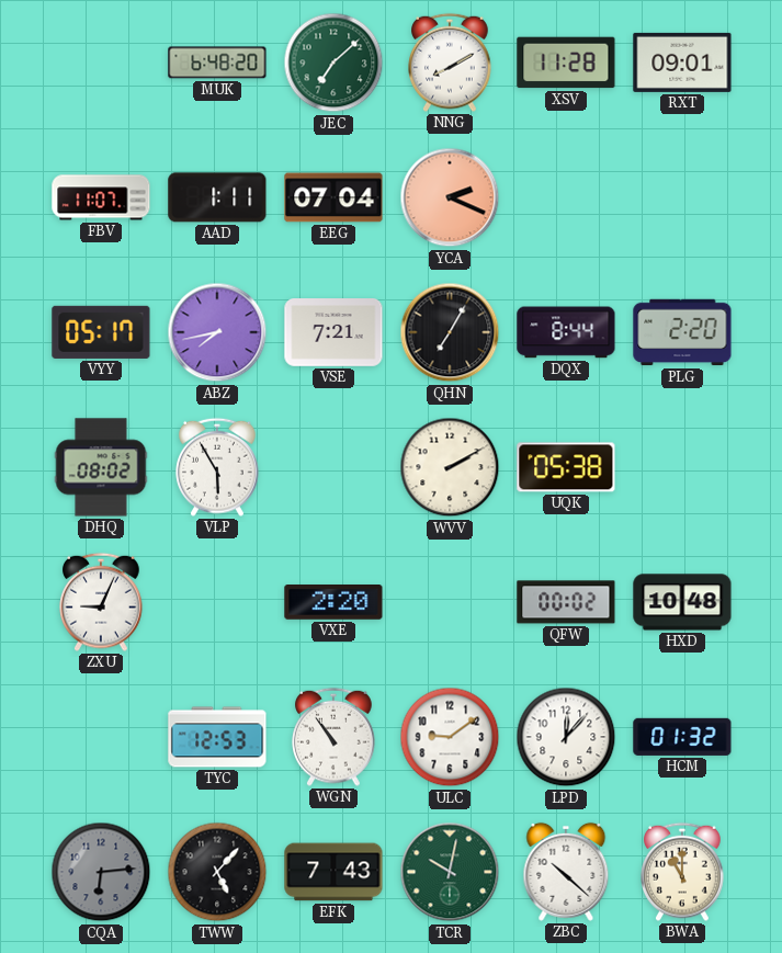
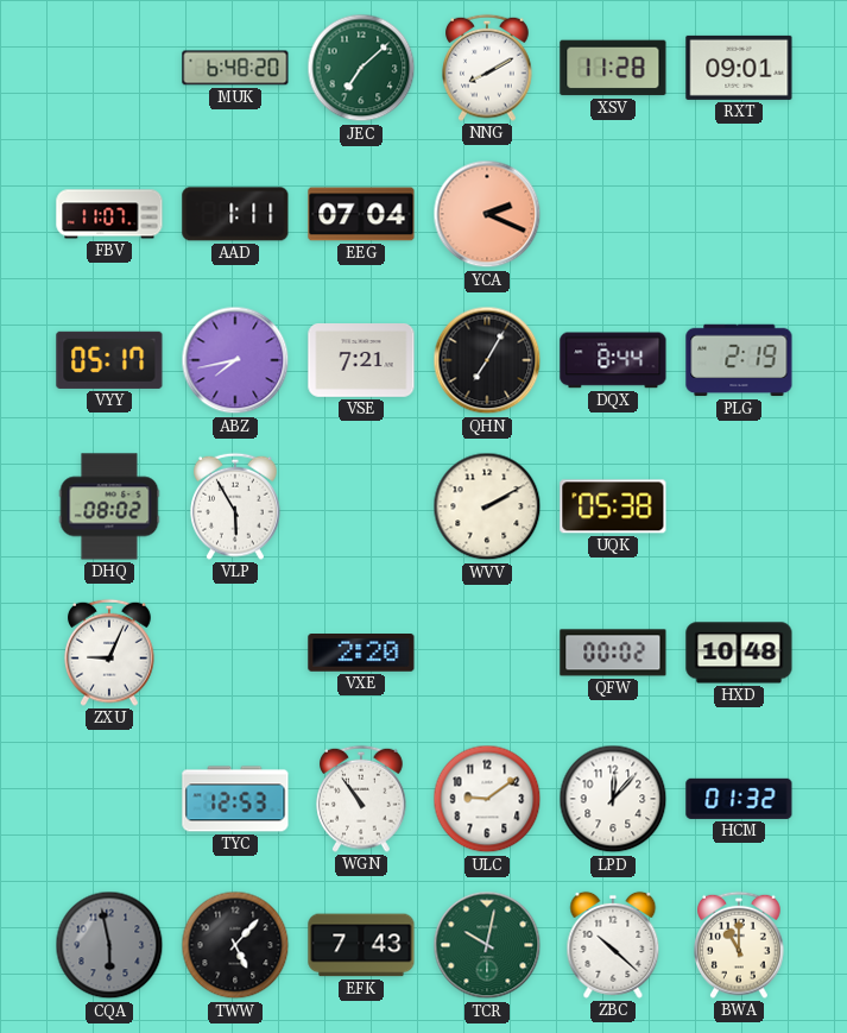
PLG: 2:20 -> 2:19 (739, 360)
CQA: 6:14 -> 5:58 (109, 945)
